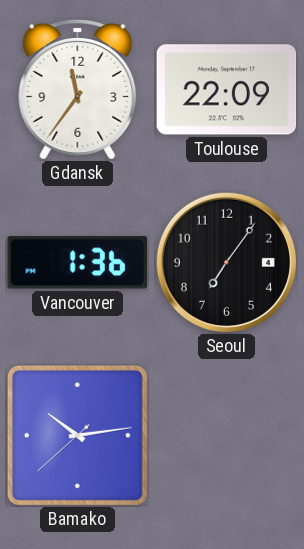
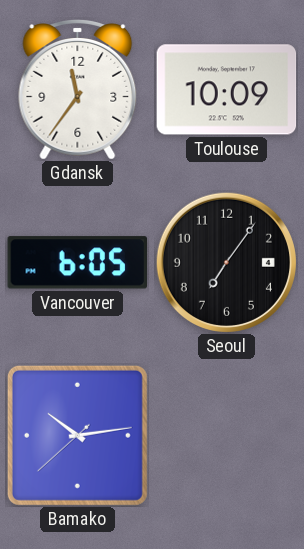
Toulouse: 22:09 -> 10:09 (227, 90)
Vancouver: 1:36 -> 6:05 (77, 263)
